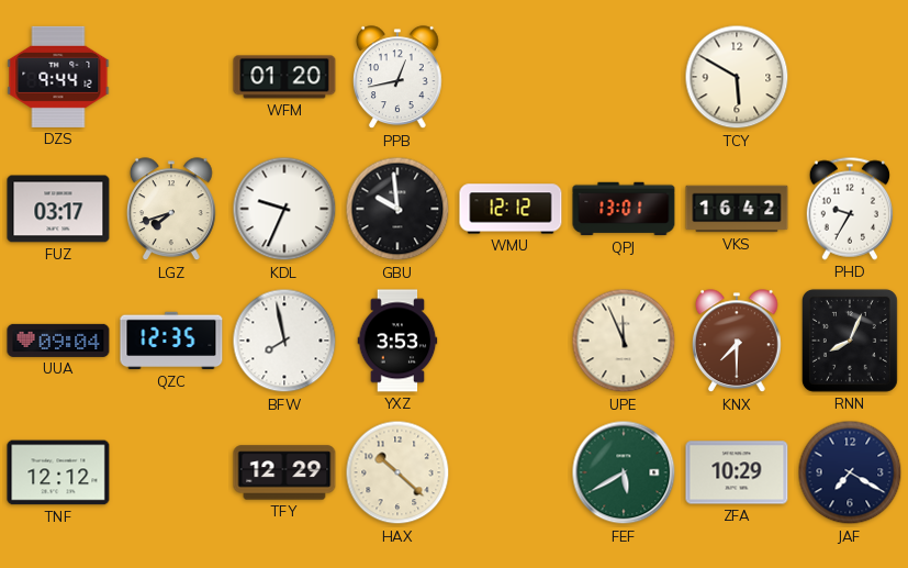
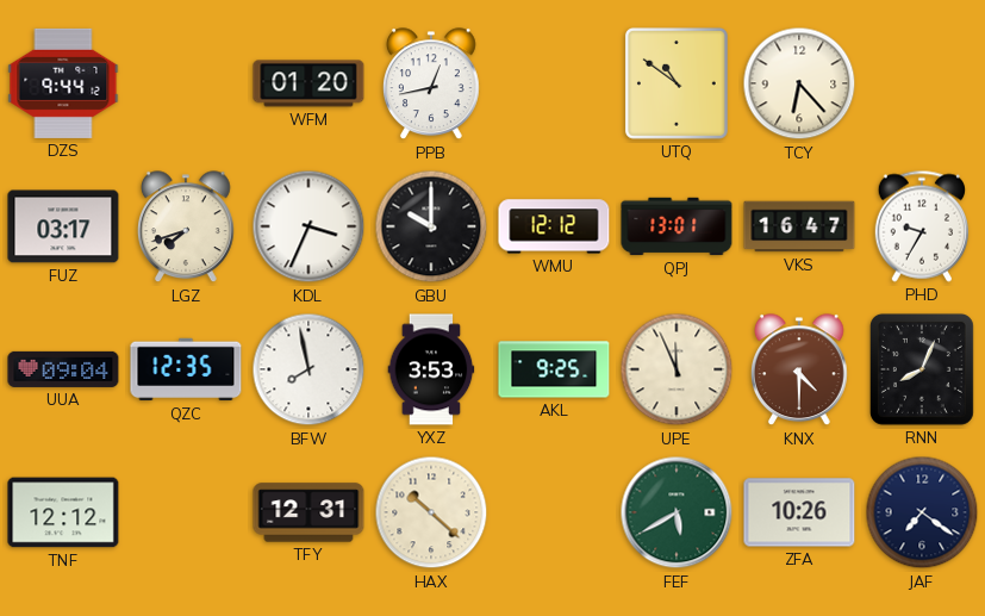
UTQ: none -> 10:51 (677, 83)
TCY: 5:50 -> 6:23 (799, 83)
KDL: 9:34 -> 3:34 (308, 226)
GBU: 9:59 -> 10:00 (431, 226)
VKS: 16:42 -> 16:47 (799, 226)
AKL: none -> 9:25 (554, 369)
KNX: 7:30 -> 4:30 (800, 371)
TFY: 12:29 -> 12:31 (308, 512)
ZFA: 10:29 -> 10:26 (799, 512)
JAF: 7:20 -> 7:21 (922, 512)
